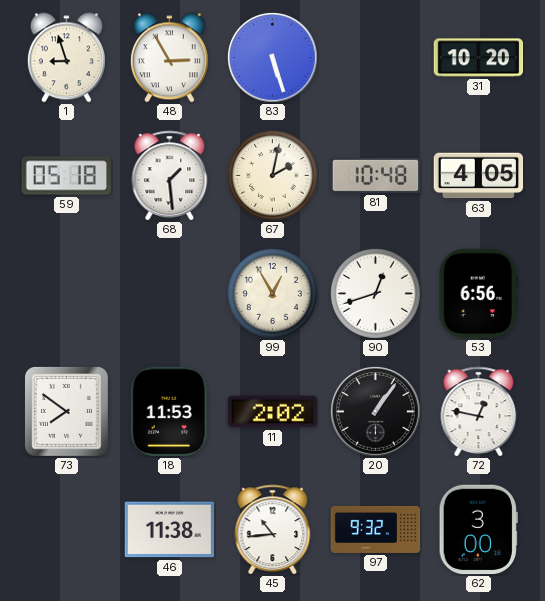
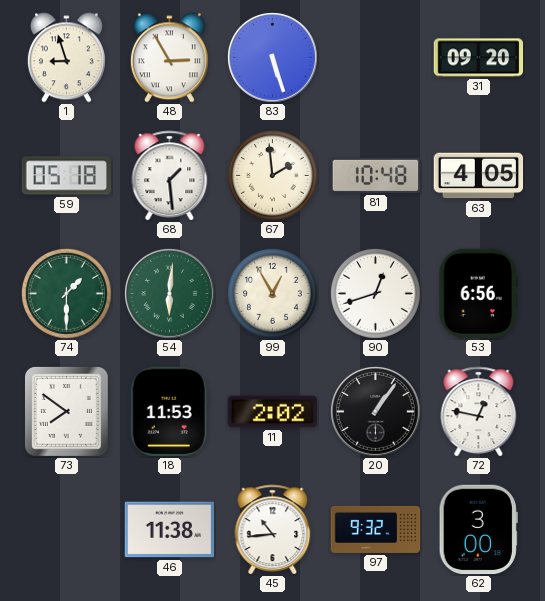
31: 10:20 -> 09:20 (479, 58)
67: 2:02 -> 1:59 (273, 176)
74: none -> 1:30 (67, 294)
54: none -> 6:01 (169, 293)
